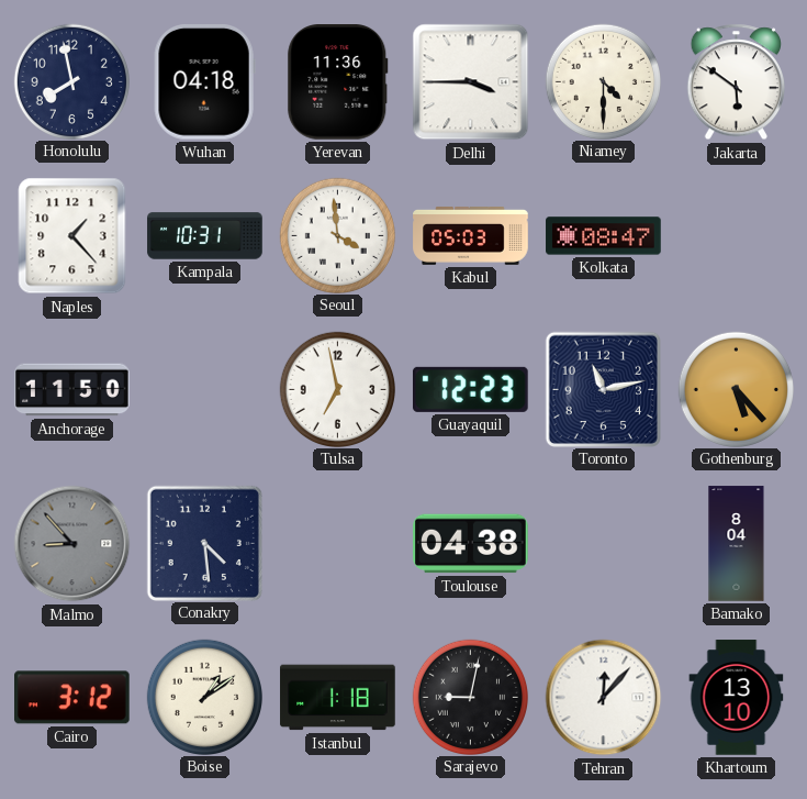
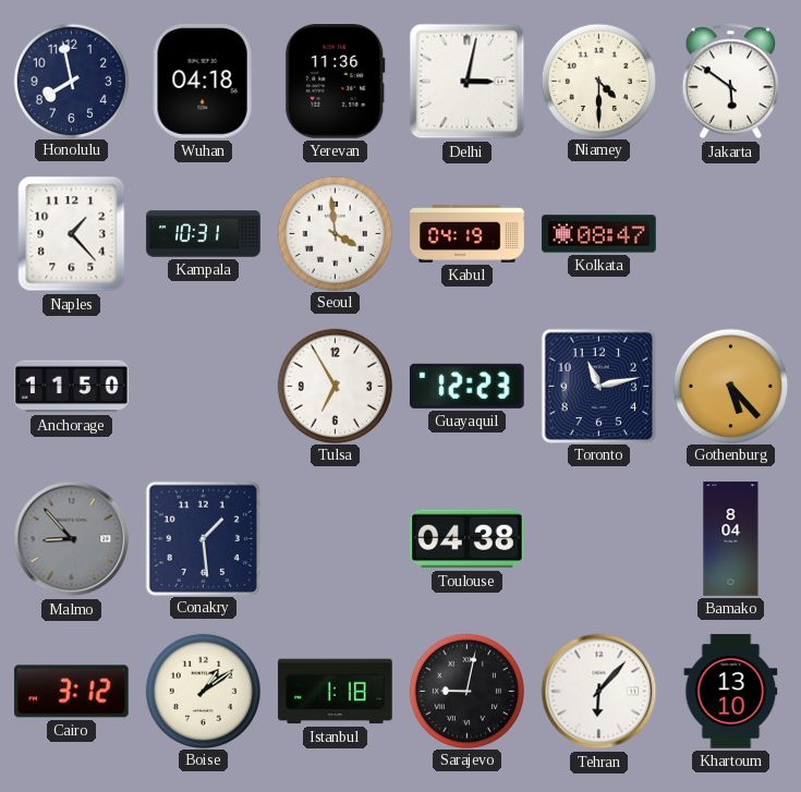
Delhi: 3:45 -> 3:02 (468, 82)
Kabul: 05:03 -> 04:19 (468, 233)
Tulsa: 6:58 -> 6:55 (335, 386)
Conakry: 4:29 -> 1:29 (203, 538)
Tehran: 12:07 -> 6:07 (599, 692)
